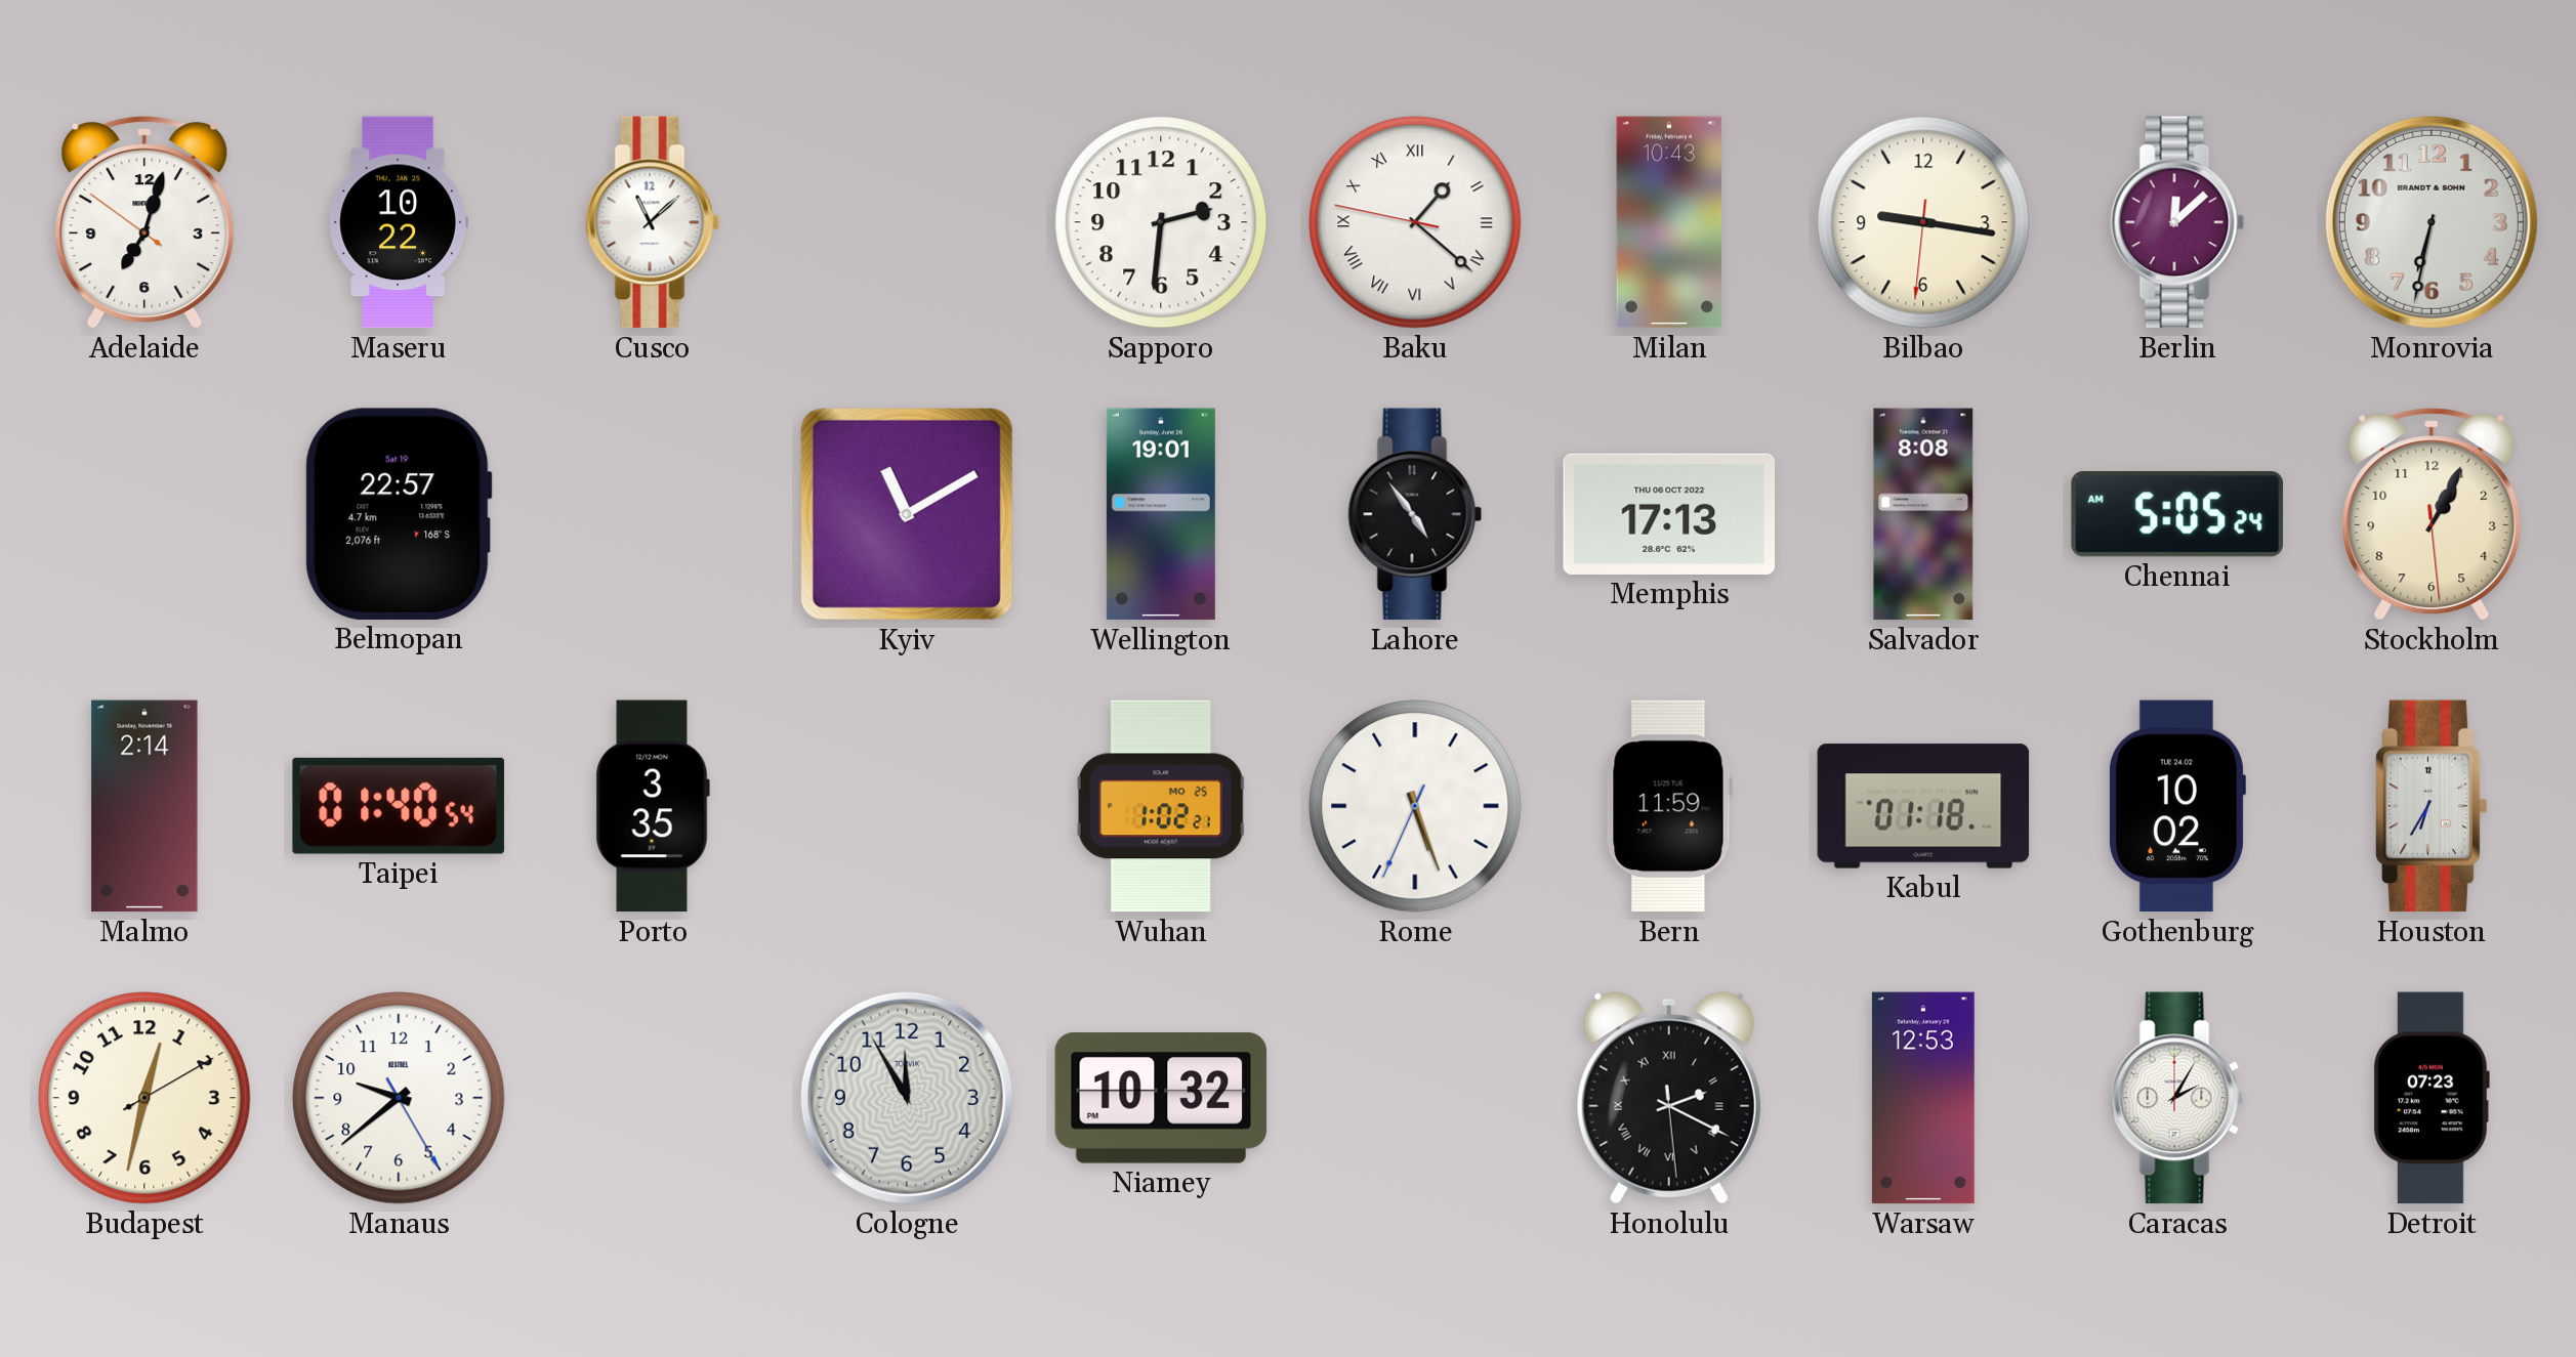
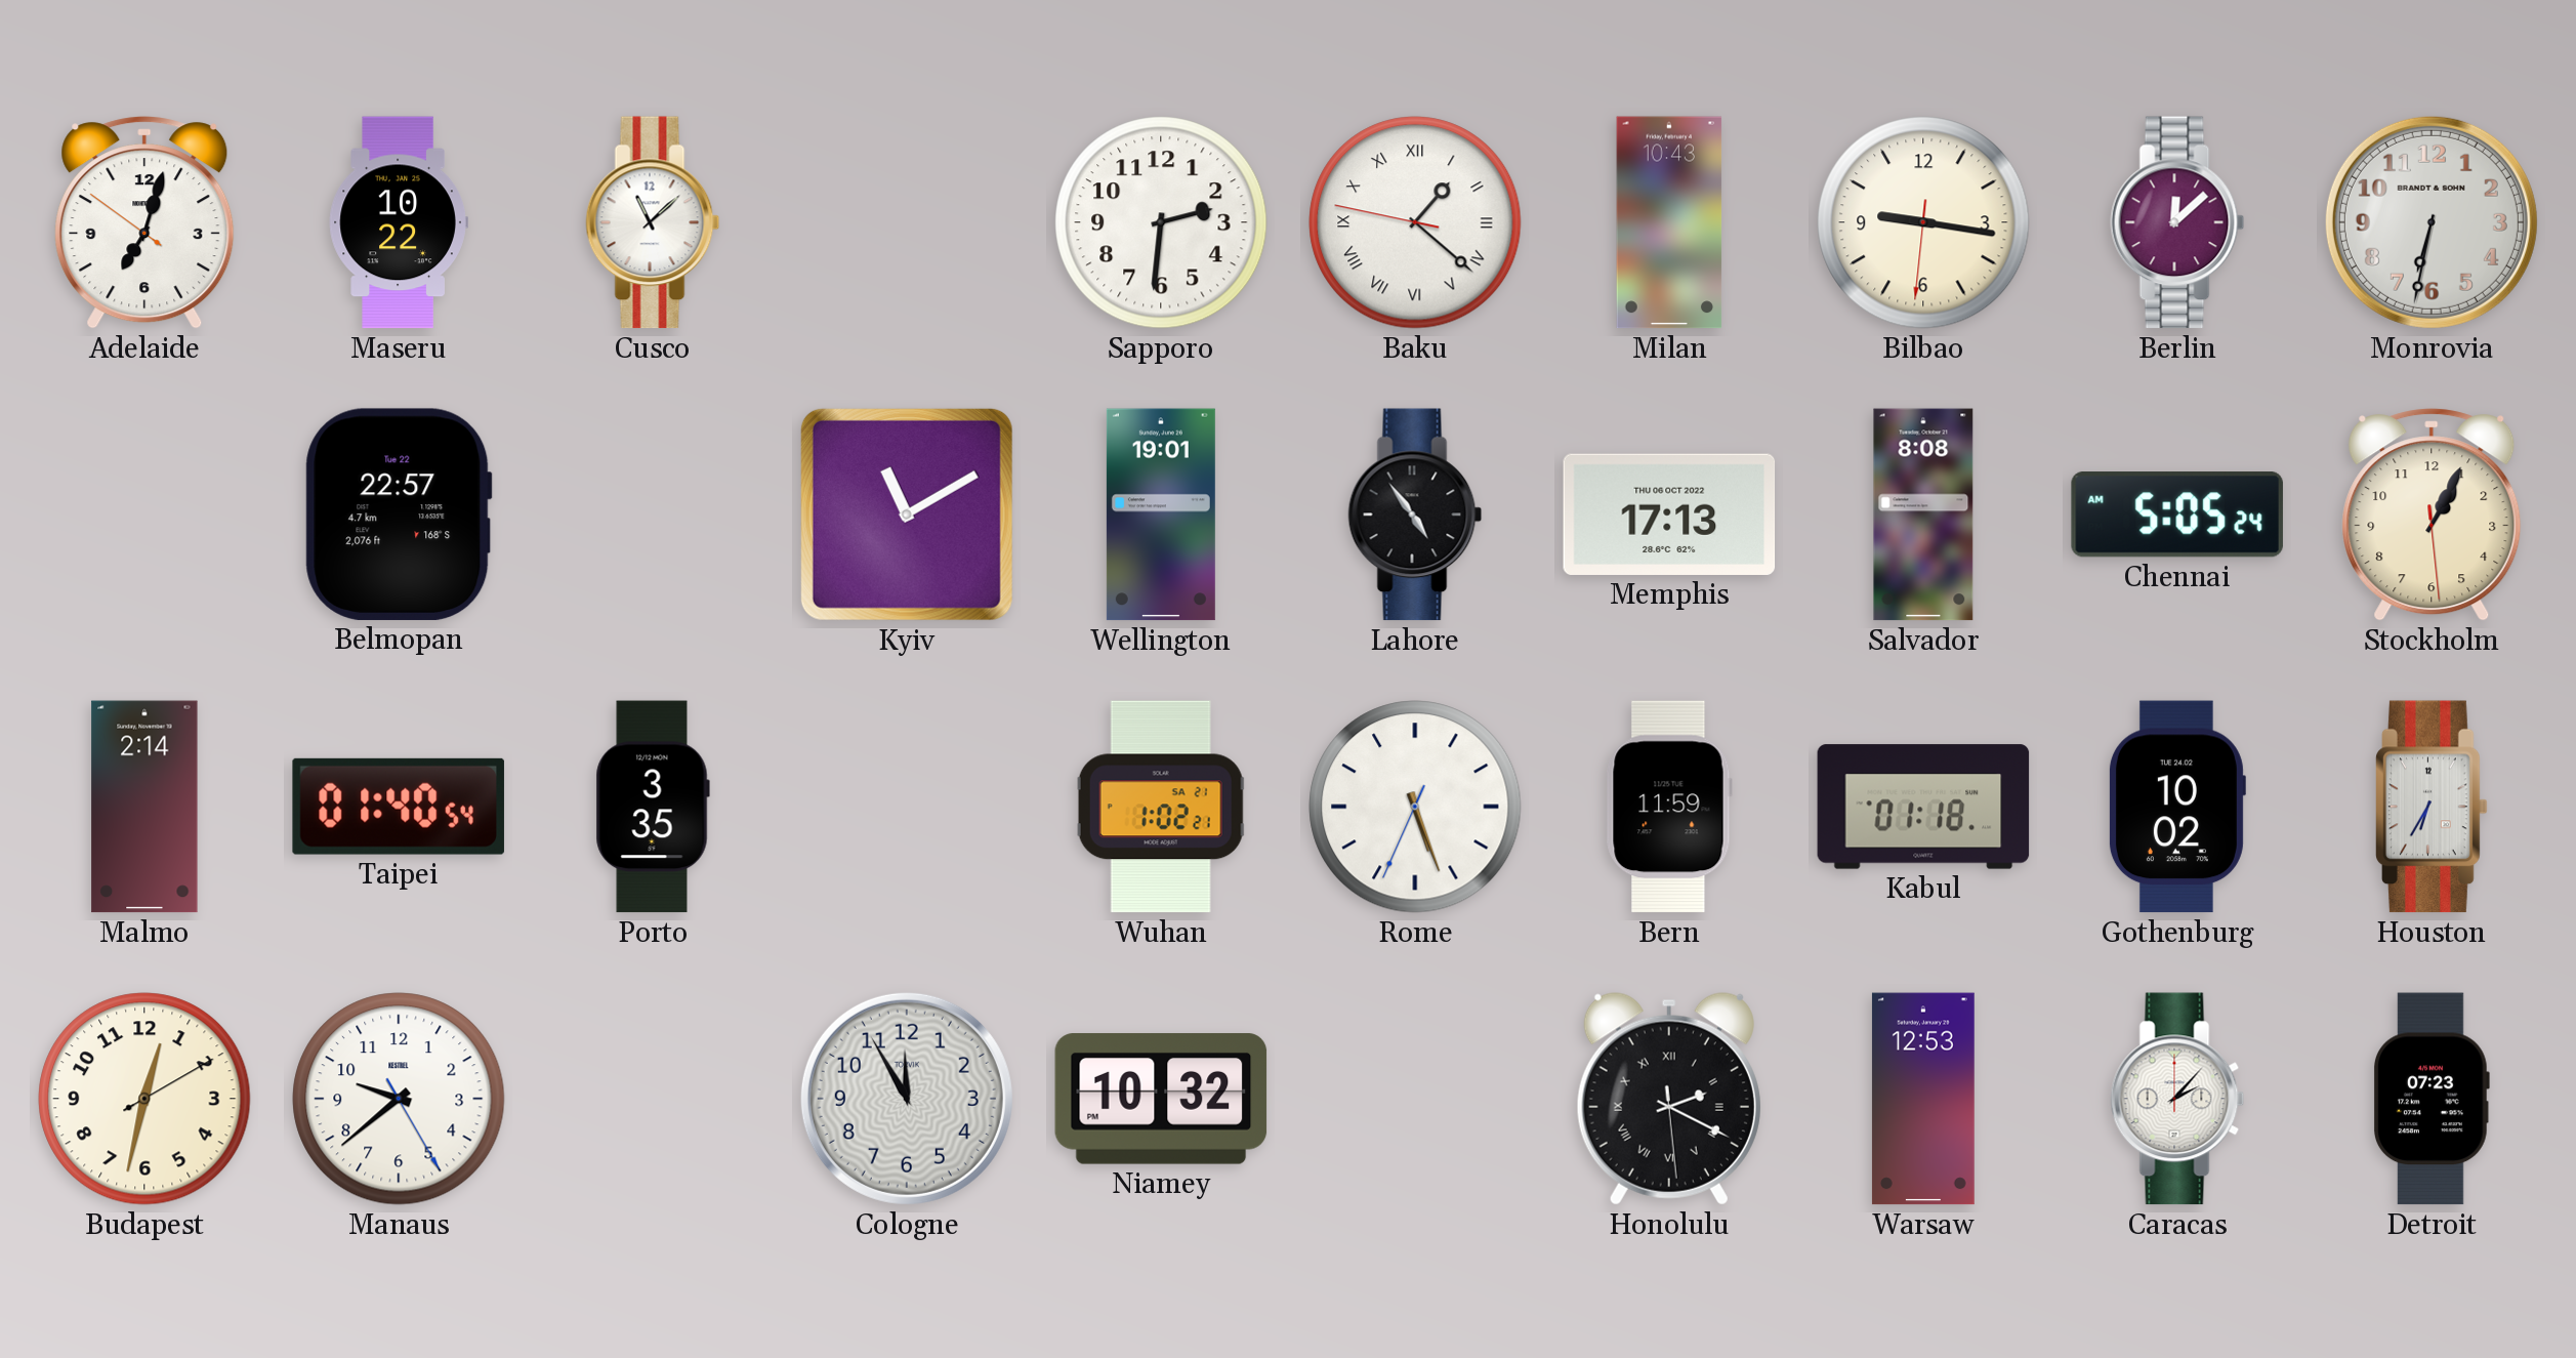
Belmopan date: Sat 19 -> Tue 22 (399, 515)
Wuhan date: MO 25 -> SA 21 (1161, 807)
Caracas: 2:05 -> 2:07 (2177, 1099)
